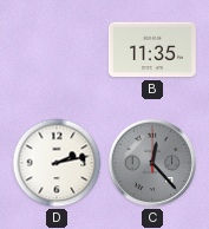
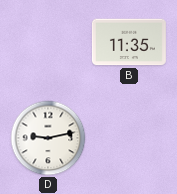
D: 2:13 -> 9:13 (48, 138)
C: 12:23 -> none (152, 163)
